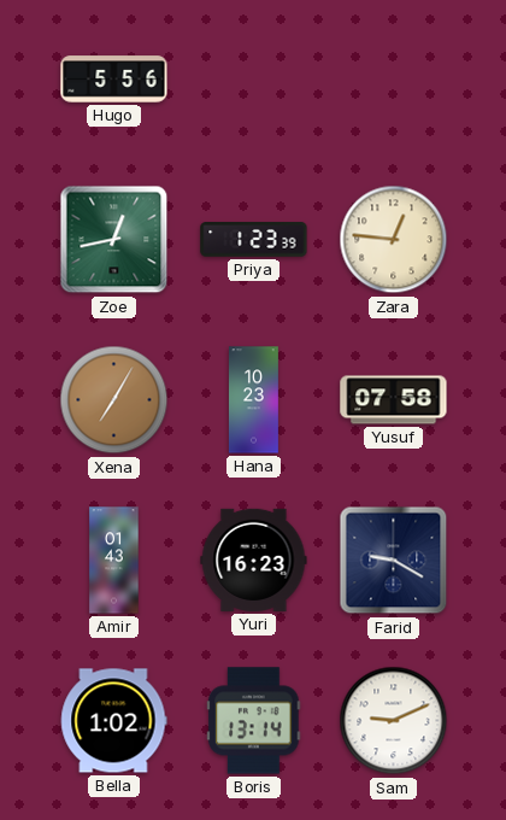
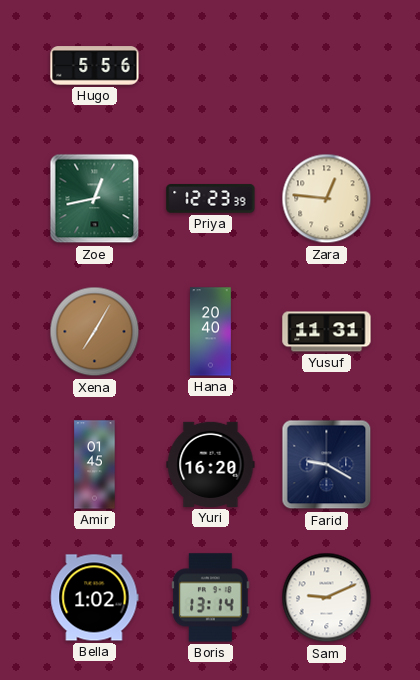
Priya: 1:23 -> 12:23 (211, 199)
Hana: 10:23 -> 20:40 (211, 332)
Yusuf: 07:58 -> 11:31 (327, 332)
Amir: 01:43 -> 01:45 (95, 465)
Yuri: 16:23 -> 16:20 (211, 464)
